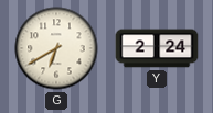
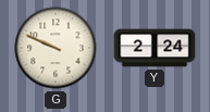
G: 6:40 -> 9:49 (55, 48)
